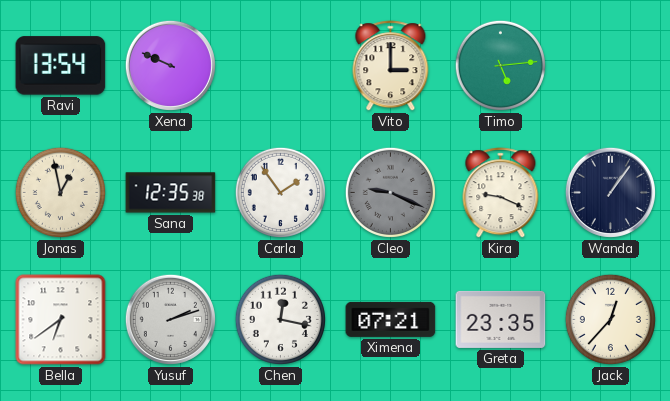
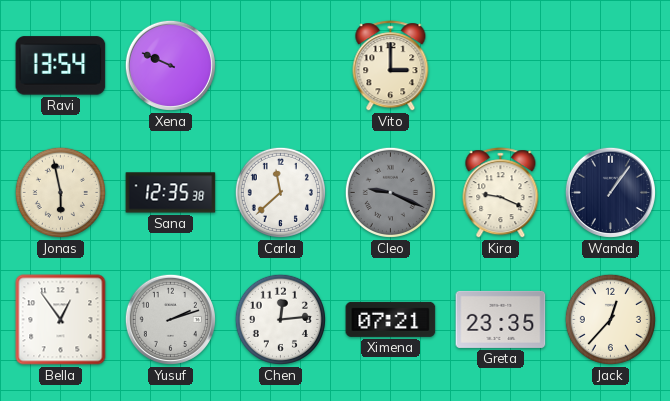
Timo: 5:14 -> none (500, 65)
Jonas: 12:58 -> 5:58 (60, 192)
Carla: 1:54 -> 11:38 (280, 192)
Bella: 6:39 -> 12:54 (61, 320)
Chen: 12:17 -> 12:14 (280, 319)
